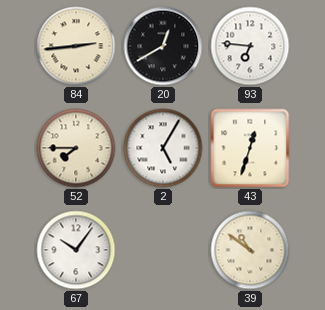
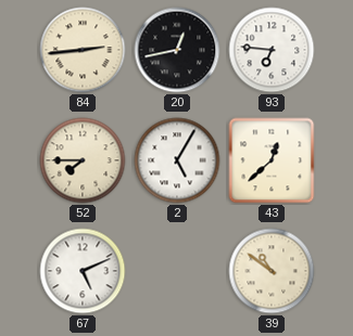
20: 12:40 -> 12:43 (177, 50)
43: 12:33 -> 12:38 (272, 160)
67: 10:06 -> 5:11 (83, 271)
